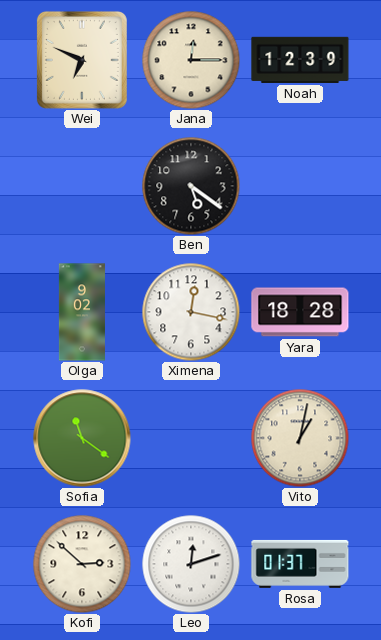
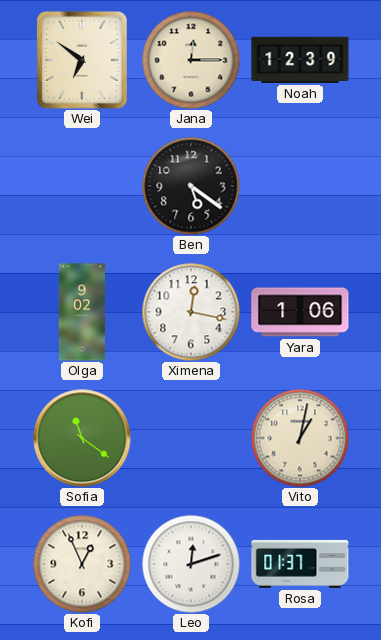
Wei: 6:49 -> 6:51 (82, 60)
Yara: 18:28 -> 1:06 (300, 312)
Kofi: 2:52 -> 12:56 (82, 564)
